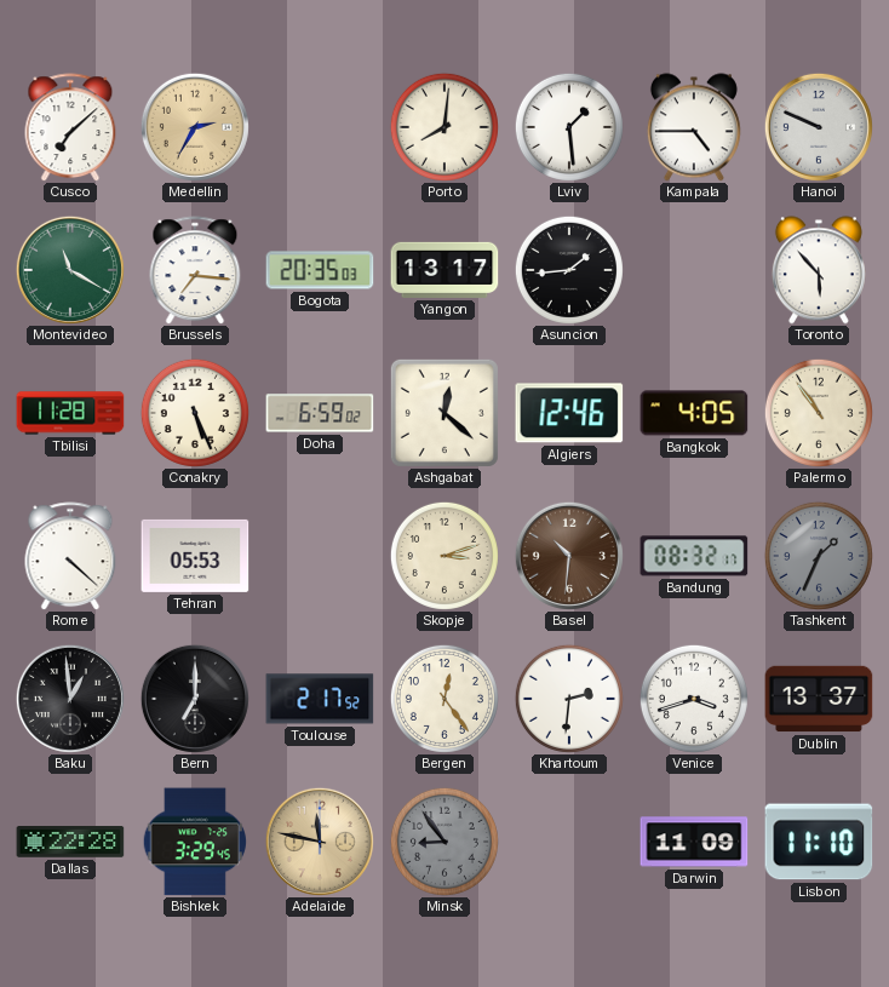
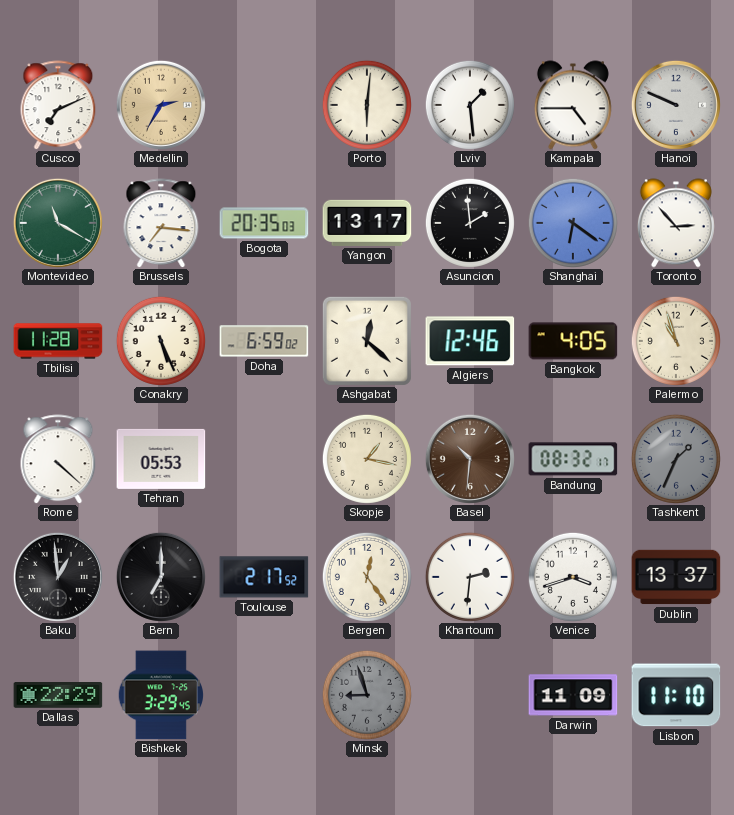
Cusco: 7:08 -> 7:11 (58, 105)
Porto: 8:01 -> 6:01 (367, 105)
Asuncion: 1:44 -> 1:59 (470, 223)
Shanghai: none -> 6:21 (573, 223)
Toronto: 5:53 -> 2:53 (676, 223)
Palermo: 10:54 -> 10:57 (676, 341)
Skopje: 3:12 -> 1:17 (367, 459)
Dallas: 22:28 -> 22:29 (58, 696)
Adelaide: 11:47 -> none (320, 842)
Minsk: 8:54 -> 8:57 (367, 695)
